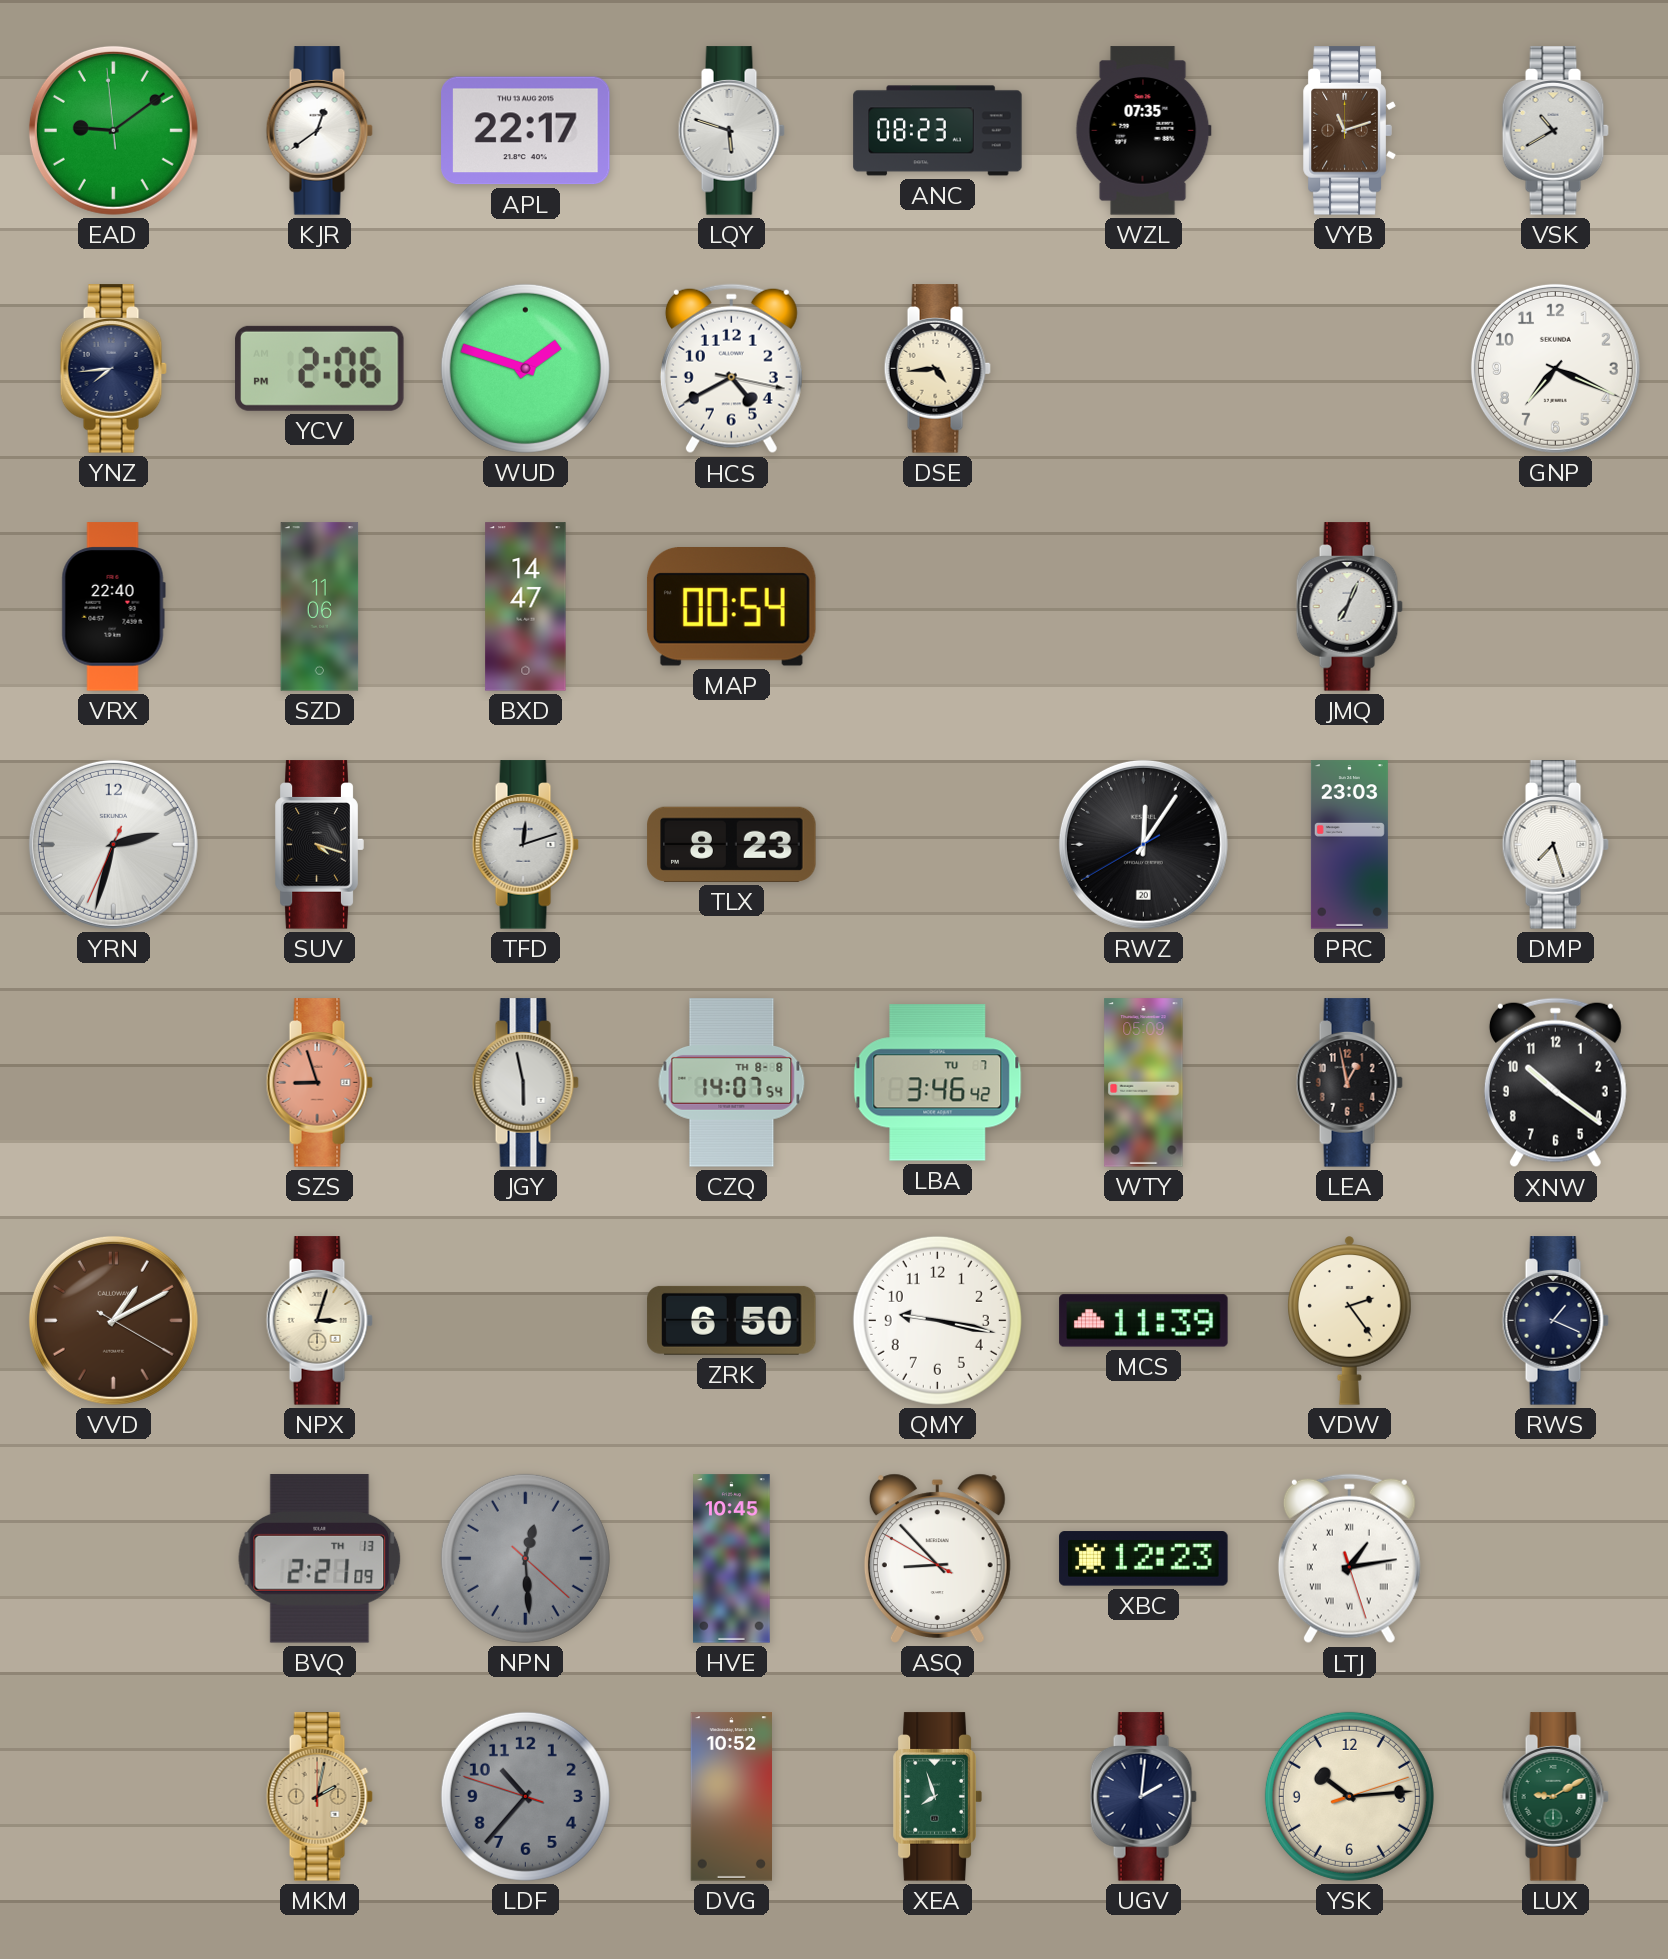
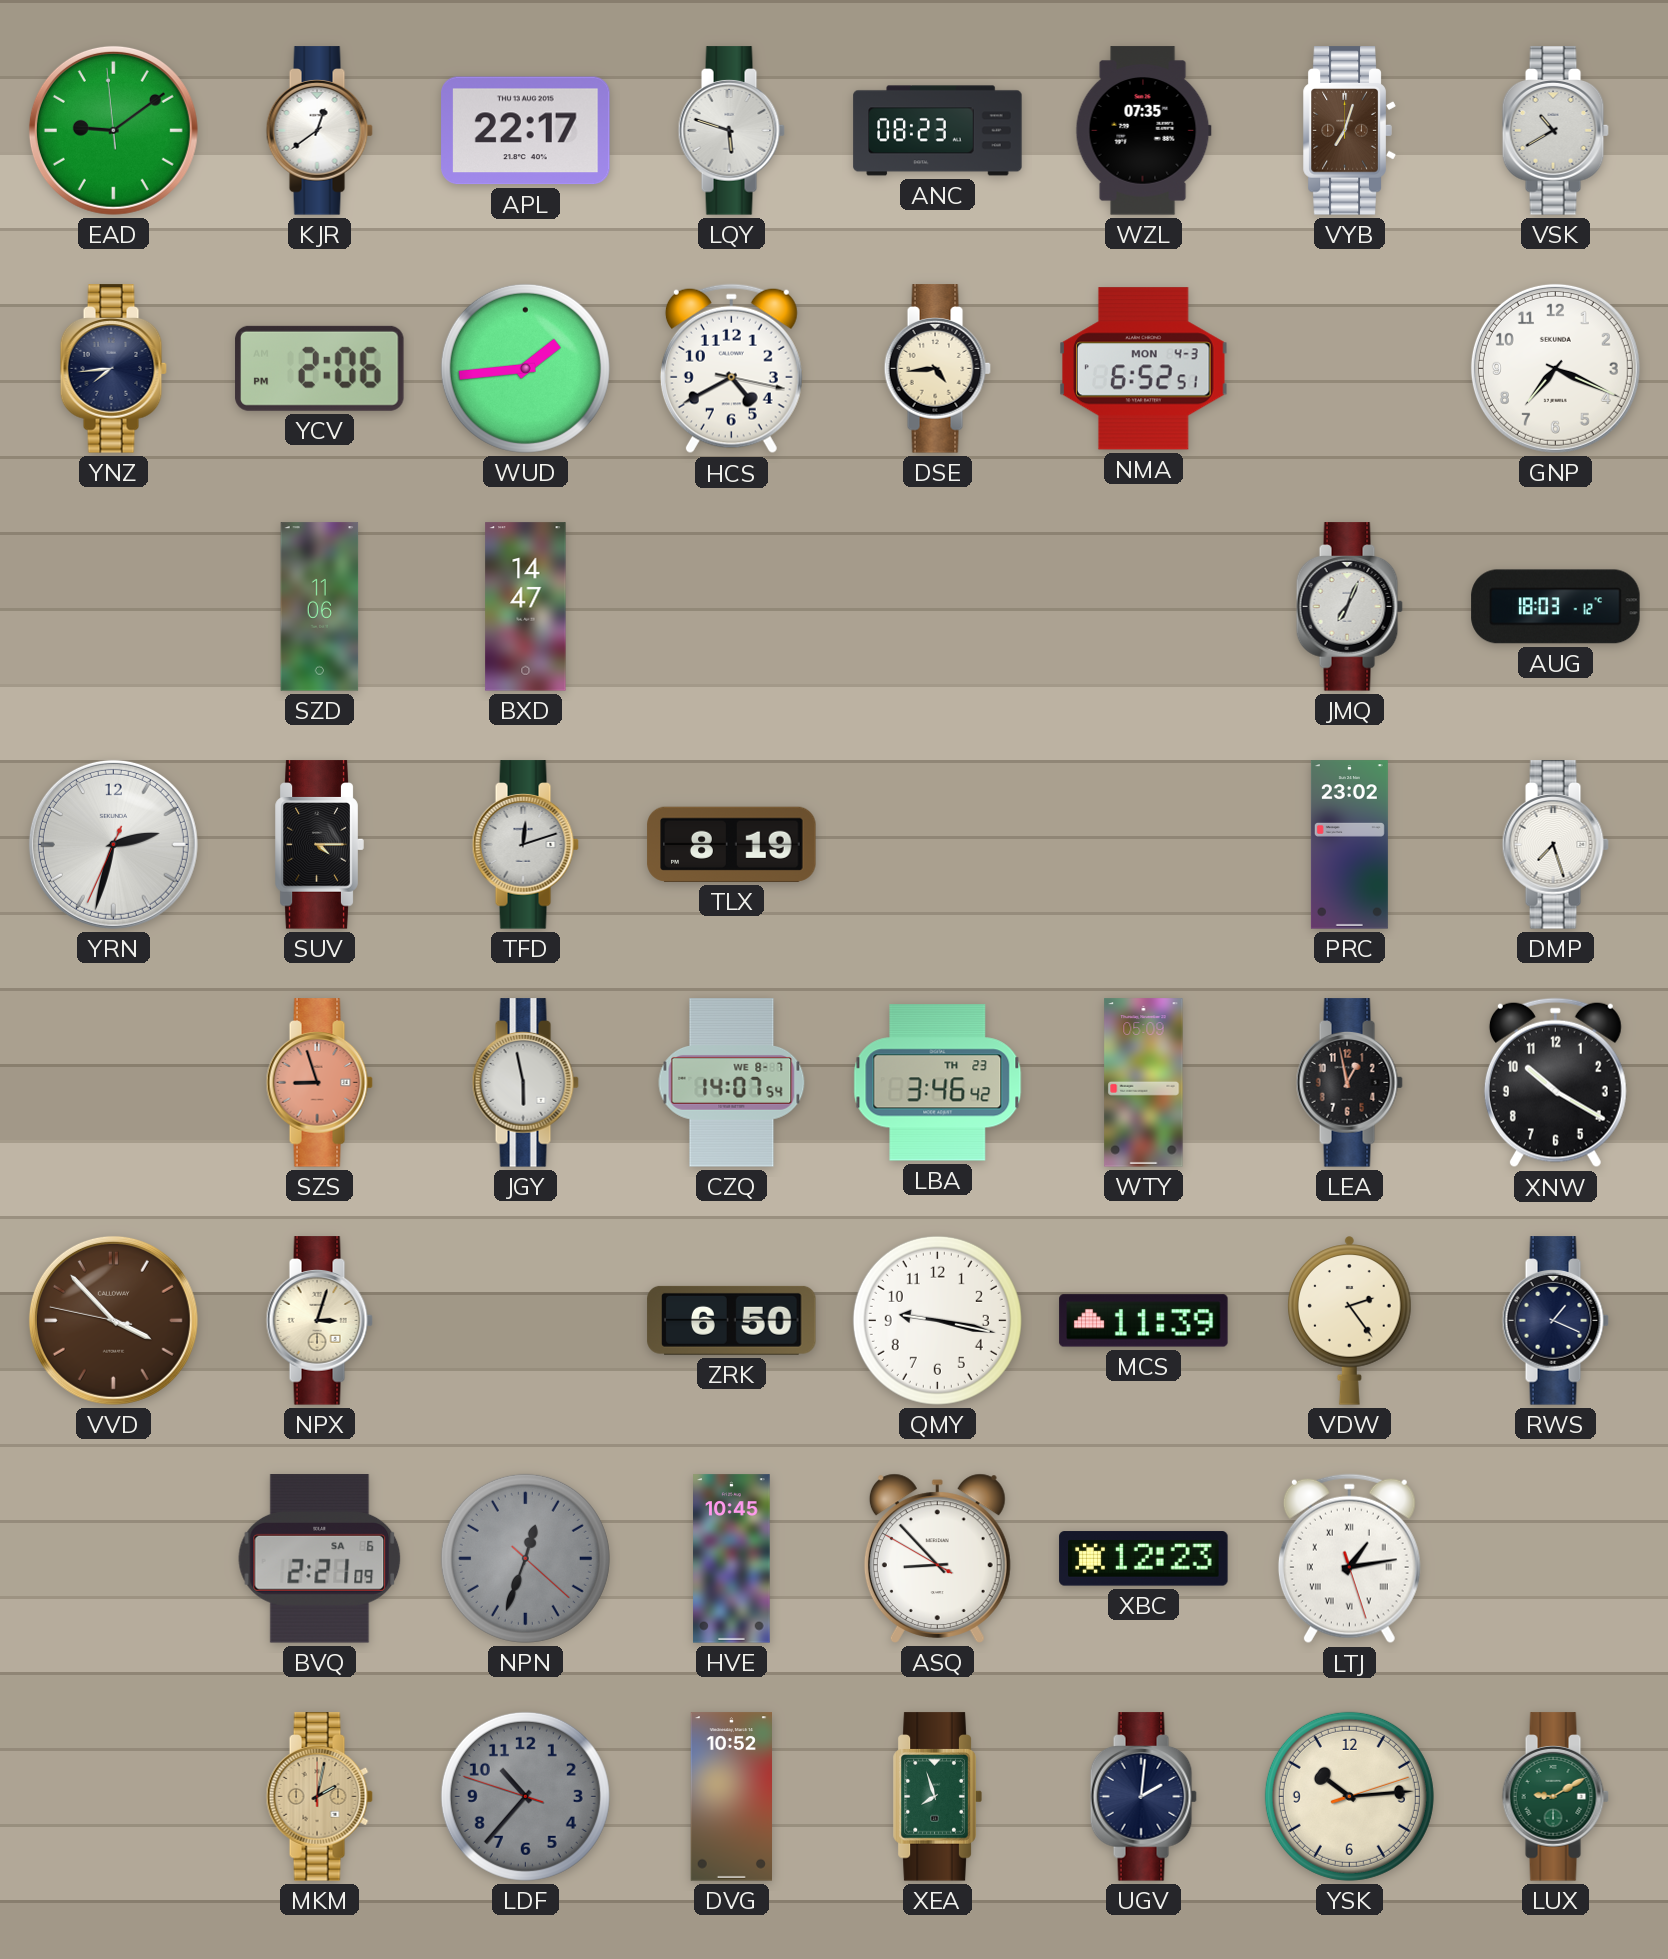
VYB: 11:12 -> 7:03 (1349, 131)
WUD: 1:48 -> 1:44 (525, 368)
NMA: none -> 6:52 (1144, 369)
VRX: 22:40 -> none (113, 607)
MAP: 00:54 -> none (732, 607)
AUG: none -> 18:03 (1556, 607)
SUV: 4:18 -> 4:15 (319, 845)
TLX: 8:23 -> 8:19 (732, 844)
RWZ: 12:05 -> none (1143, 844)
PRC: 23:03 -> 23:02 (1349, 845)
CZQ date: TH 8-8 -> WE 8-7 (732, 1083)
LBA date: TU 7 -> TH 23 (938, 1083)
XNW: 10:21 -> 10:20 (1555, 1083)
VVD: 1:10 -> 3:52 (113, 1320)
BVQ date: TH 13 -> SA 6 (320, 1559)
NPN: 12:29 -> 12:33 (525, 1558)
